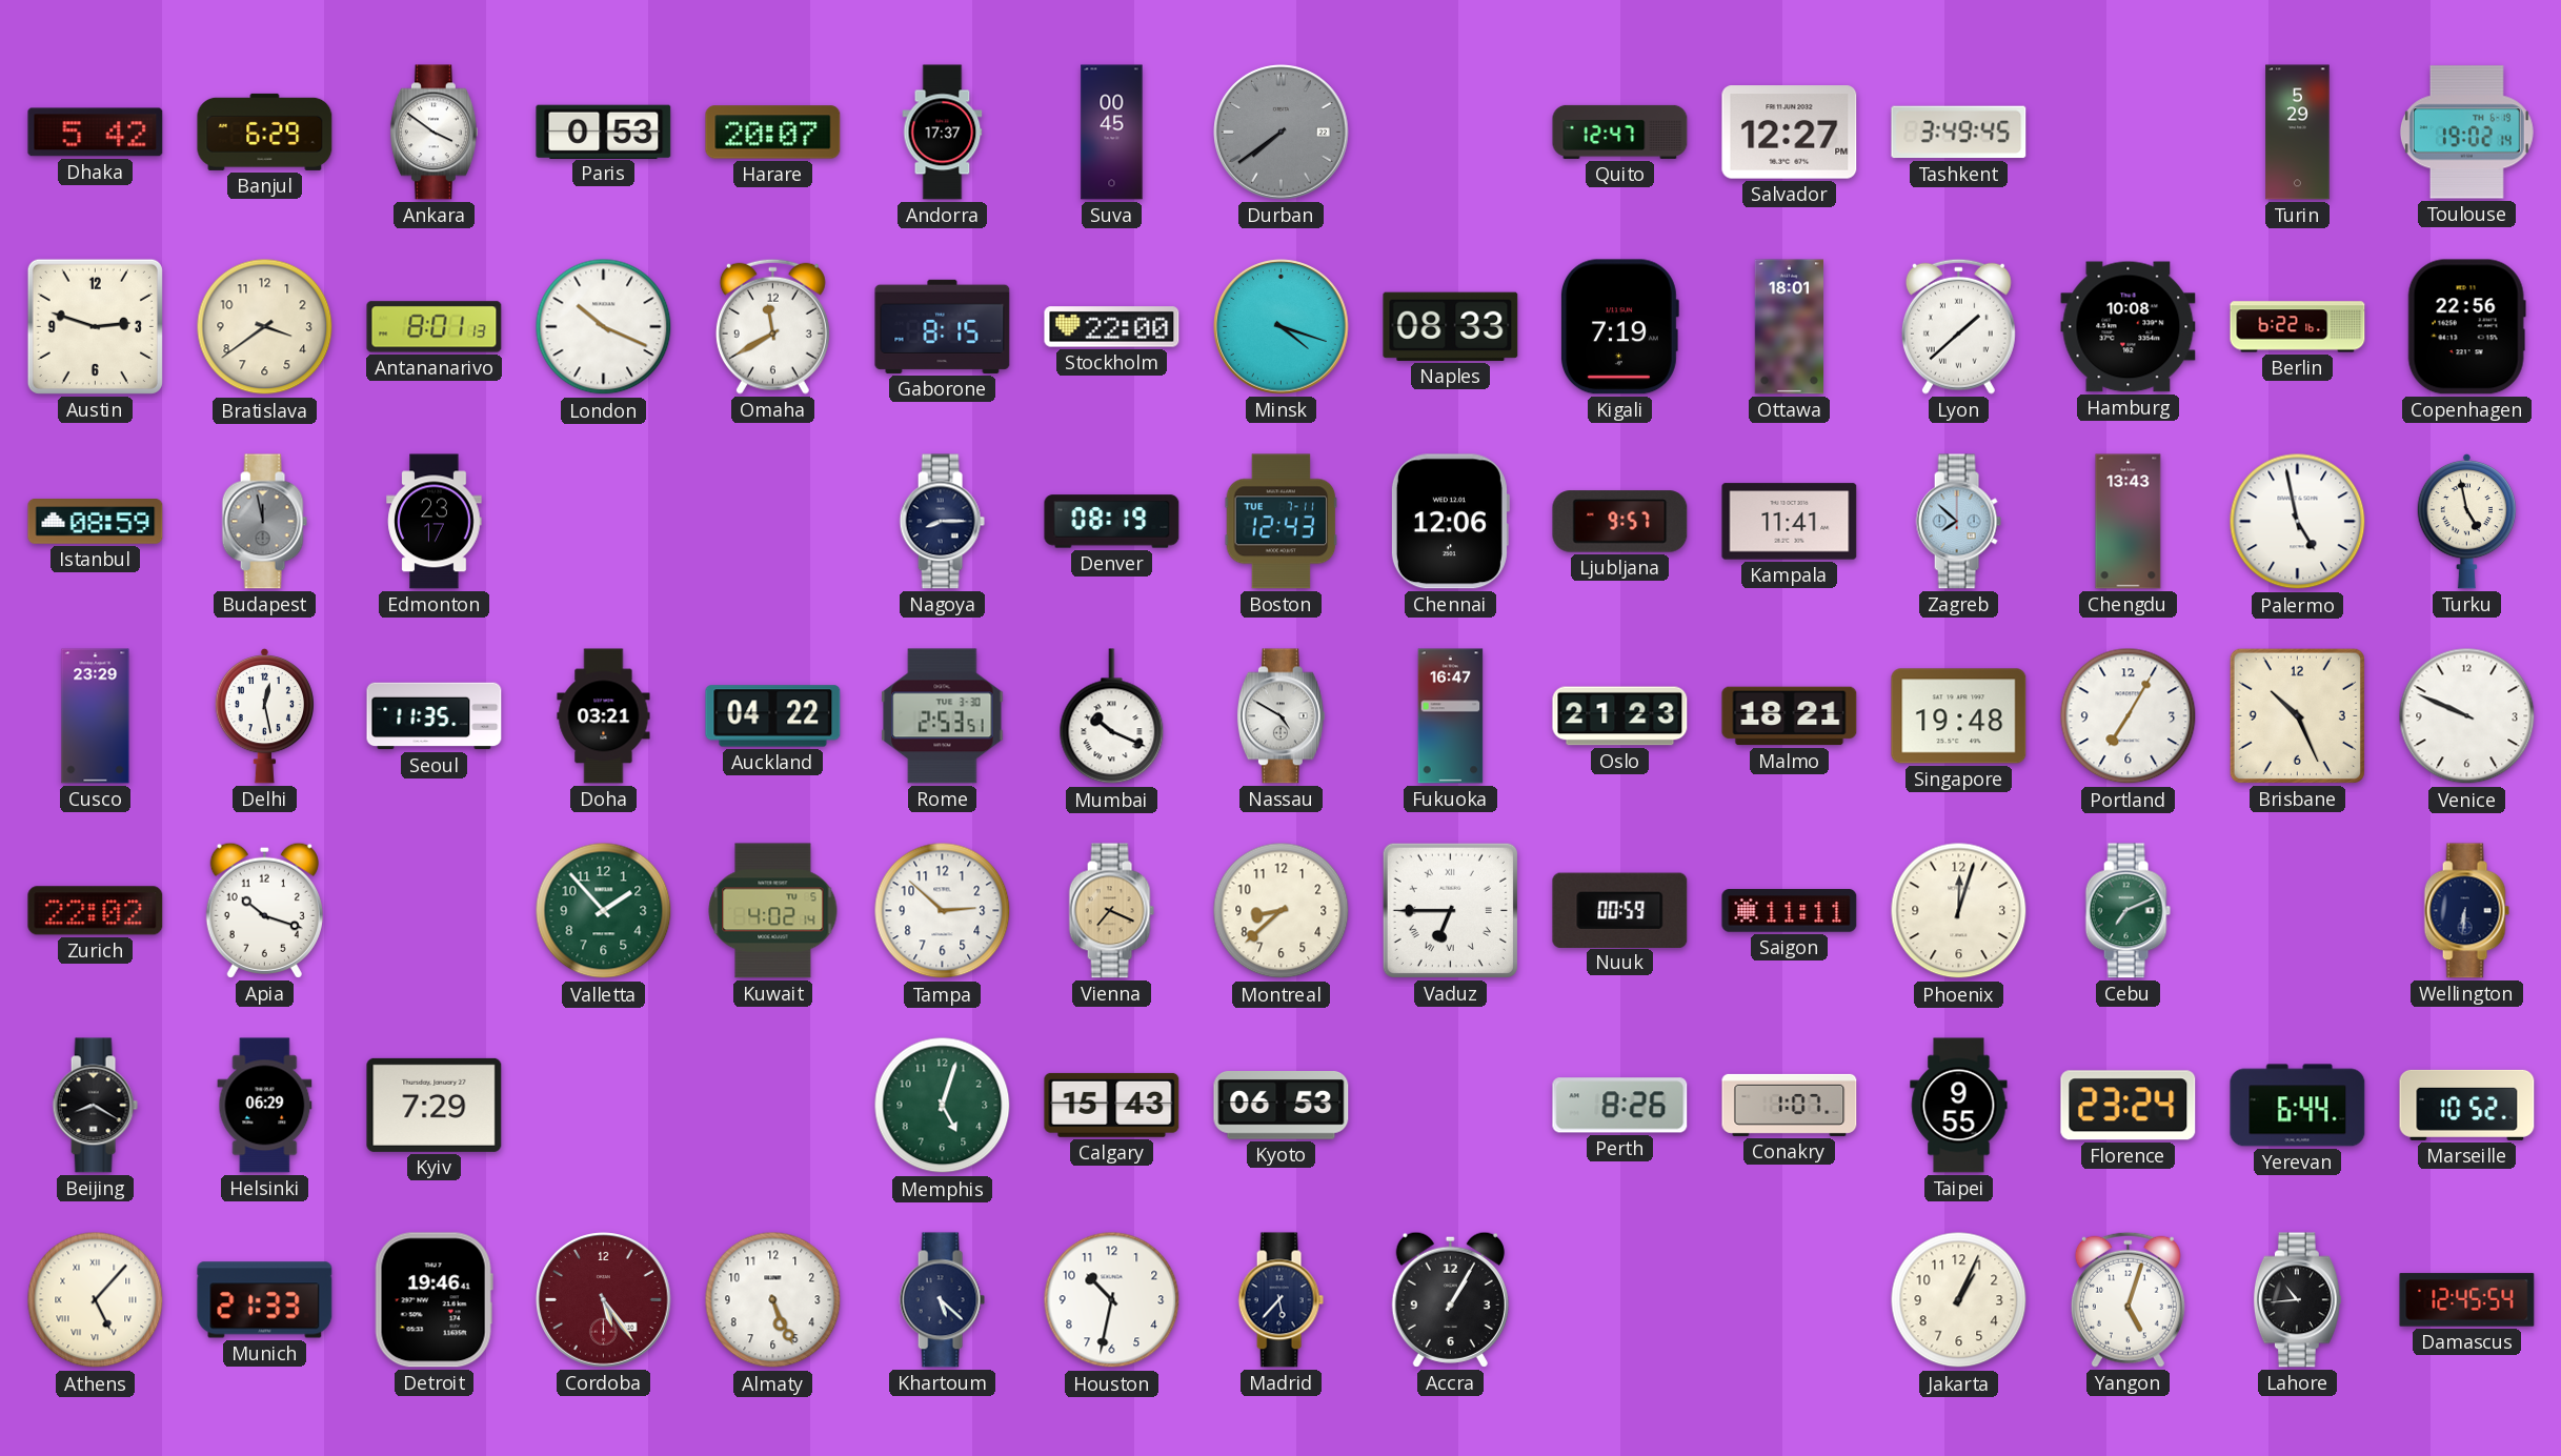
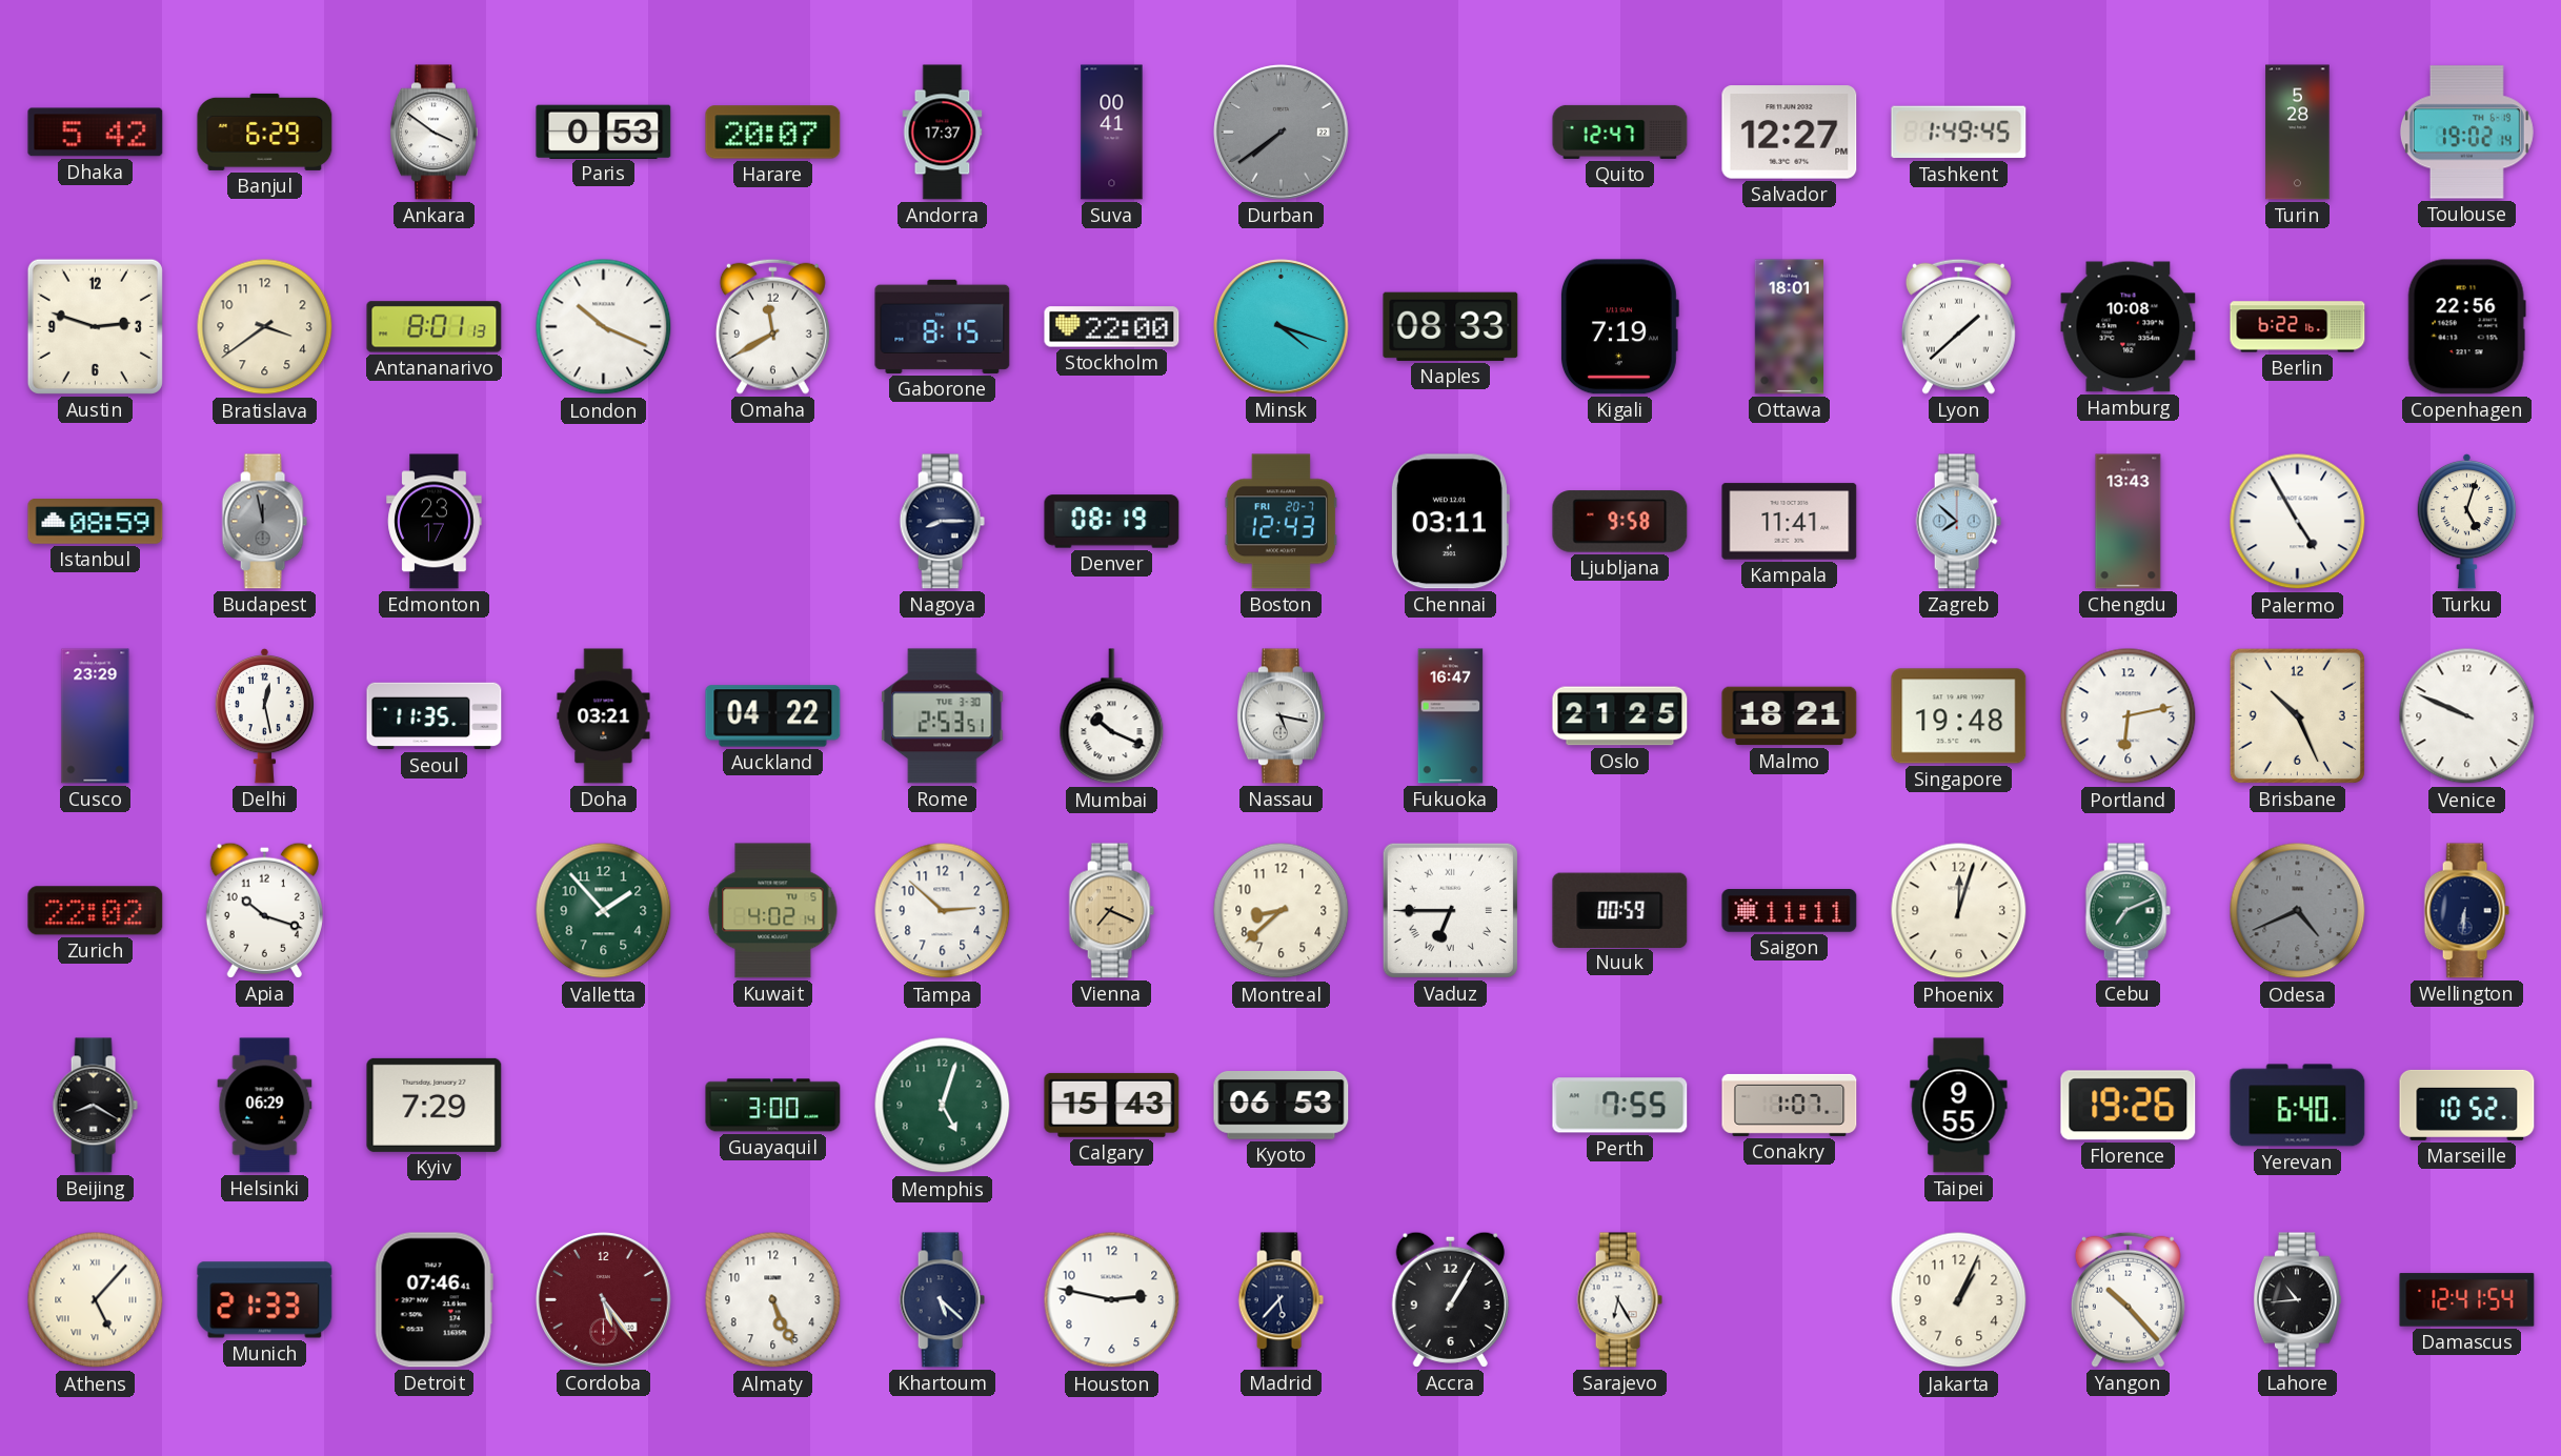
Suva: 00:45 -> 00:41 (1112, 133)
Tashkent: 3:49 -> 1:49 (1959, 133)
Turin: 5:29 -> 5:28 (2298, 133)
Boston date: TUE 7-11 -> FRI 20-7 (1282, 522)
Chennai: 12:06 -> 03:11 (1450, 522)
Ljubljana: 9:57 -> 9:58 (1620, 522)
Palermo: 4:58 -> 4:55 (2298, 522)
Turku: 4:58 -> 5:03 (2466, 521)
Nassau: 4:50 -> 5:17 (1280, 716)
Oslo: 21:23 -> 21:25 (1620, 716)
Portland: 7:05 -> 6:13 (2129, 716)
Odesa: none -> 4:41 (2298, 911)
Guayaquil: none -> 3:00 (773, 1106)
Perth: 8:26 -> 7:55 (1620, 1106)
Florence: 23:24 -> 19:26 (2129, 1106)
Yerevan: 6:44 -> 6:40 (2298, 1106)
Detroit: 19:46 -> 07:46 (433, 1300)
Houston: 10:32 -> 2:47 (1112, 1300)
Sarajevo: none -> 6:25 (1619, 1300)
Yangon: 5:03 -> 10:23 (2128, 1299)
Damascus: 12:45 -> 12:41 (2467, 1300)
